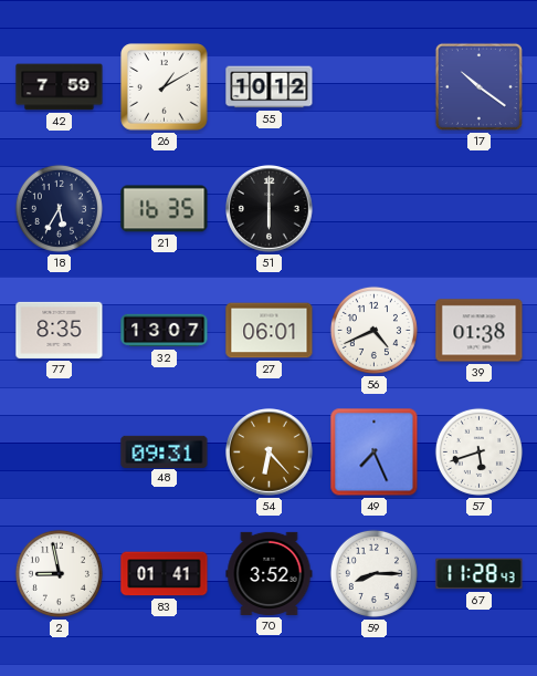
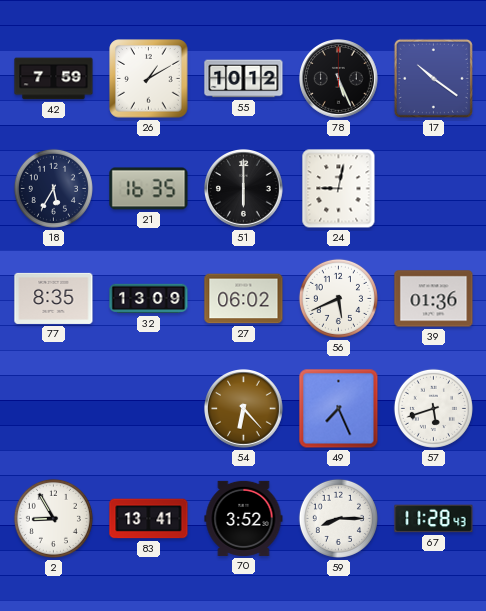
78: none -> 5:26 (339, 79)
24: none -> 9:02 (339, 189)
32: 13:07 -> 13:09 (149, 299)
27: 06:01 -> 06:02 (244, 299)
56: 4:41 -> 5:41 (338, 298)
39: 01:38 -> 01:36 (434, 299)
48: 09:31 -> none (165, 451)
2: 8:58 -> 8:55 (53, 518)
83: 01:41 -> 13:41 (149, 519)
